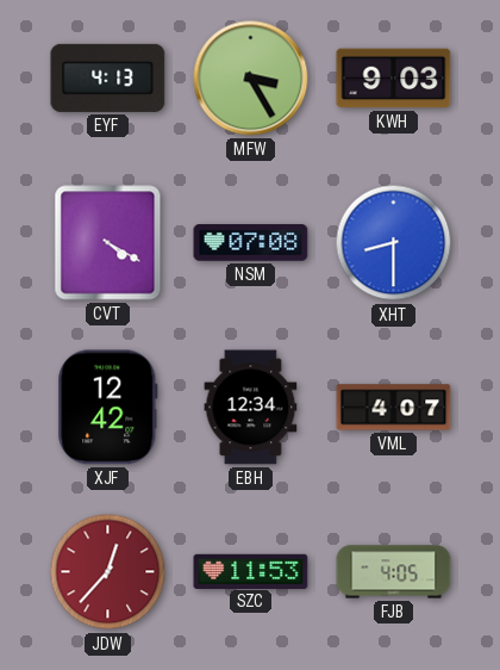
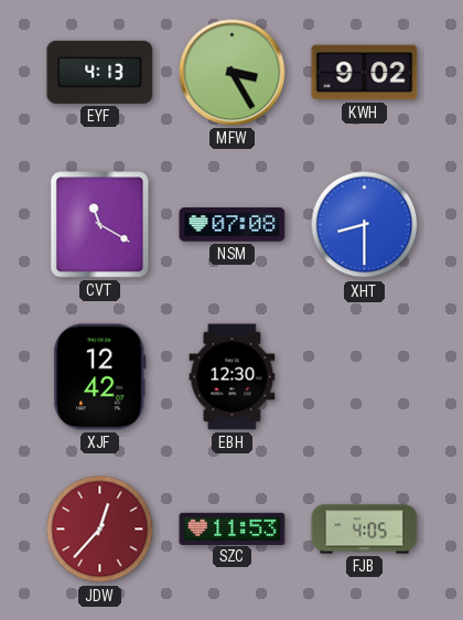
KWH: 9:03 -> 9:02 (365, 73)
CVT: 4:20 -> 11:20 (100, 225)
EBH: 12:34 -> 12:30 (233, 377)
VML: 4:07 -> none (394, 408)
